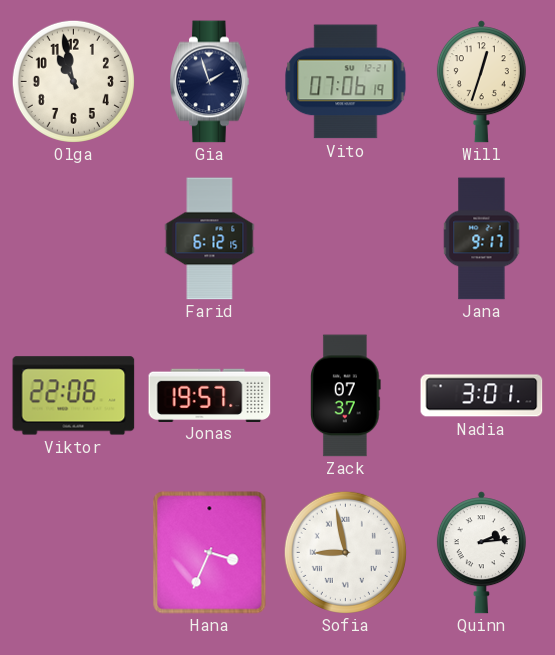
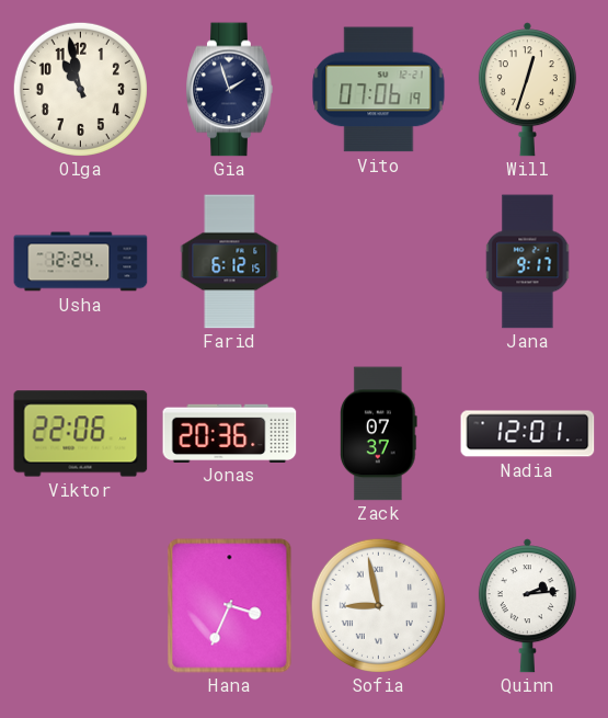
Usha: none -> 12:24 (81, 262)
Jonas: 19:57 -> 20:36 (230, 433)
Nadia: 3:01 -> 12:01 (528, 434)
